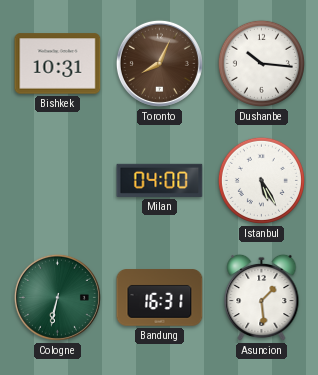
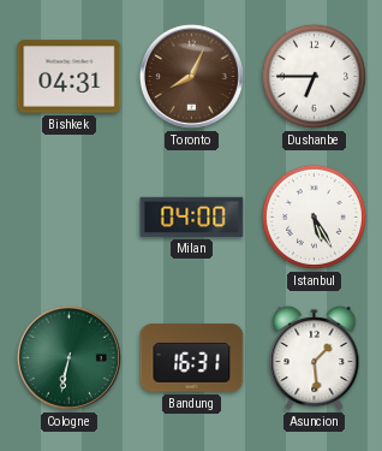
Bishkek: 10:31 -> 04:31 (70, 77)
Dushanbe: 10:16 -> 6:45 (314, 76)
